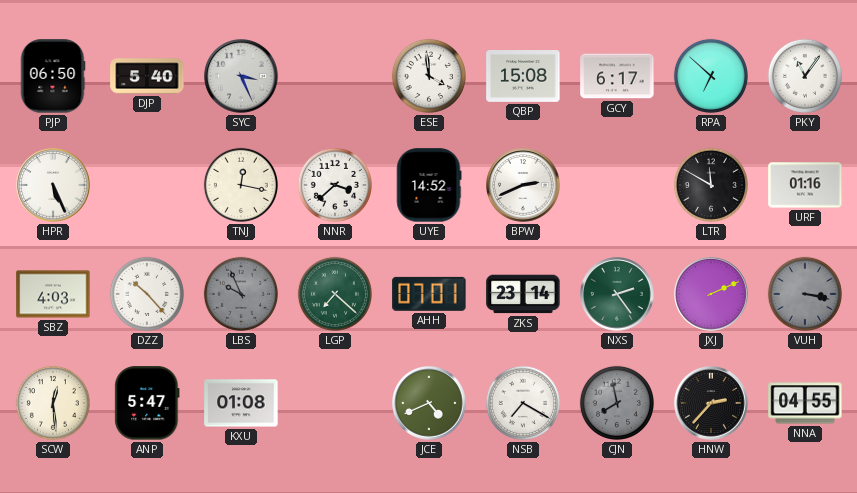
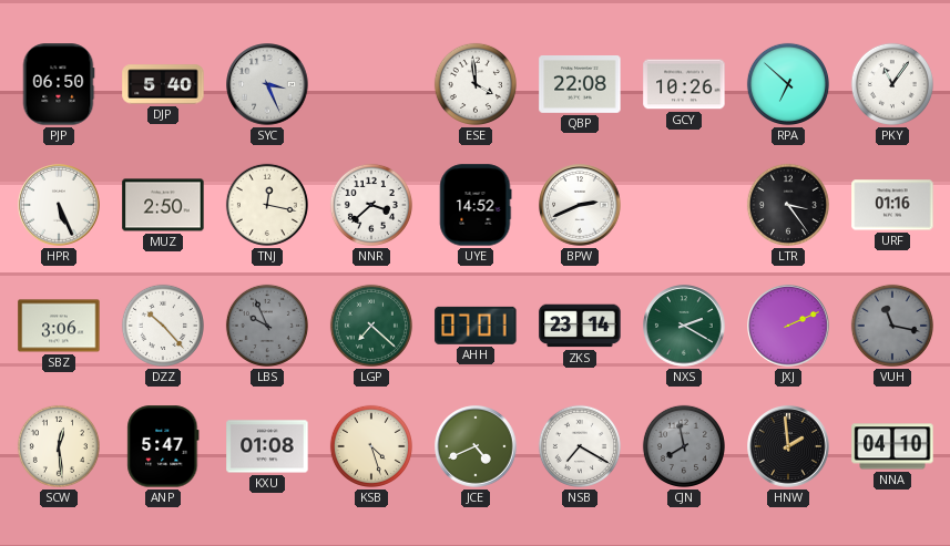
QBP: 15:08 -> 22:08 (580, 85)
GCY: 6:17 -> 10:26 (684, 84)
MUZ: none -> 2:50 (163, 205)
LTR: 11:50 -> 3:24 (788, 205)
SBZ: 4:03 -> 3:06 (59, 326)
NXS: 2:24 -> 2:20 (684, 326)
VUH: 3:17 -> 11:17 (892, 326)
KSB: none -> 4:27 (371, 446)
HNW: 2:37 -> 1:59 (788, 446)
NNA: 04:55 -> 04:10 (892, 446)
